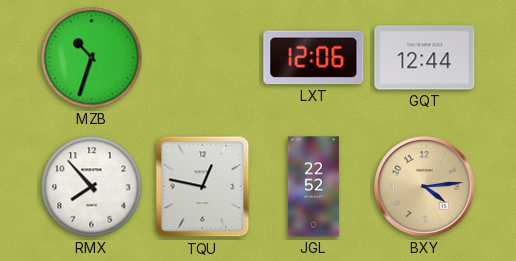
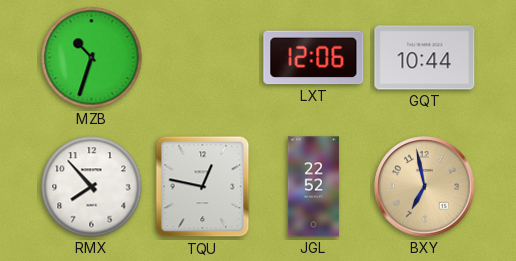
GQT: 12:44 -> 10:44 (425, 58)
BXY: 4:14 -> 6:58 (425, 187)
